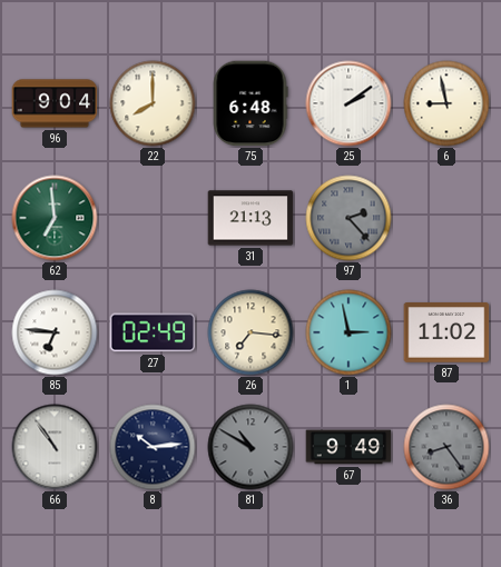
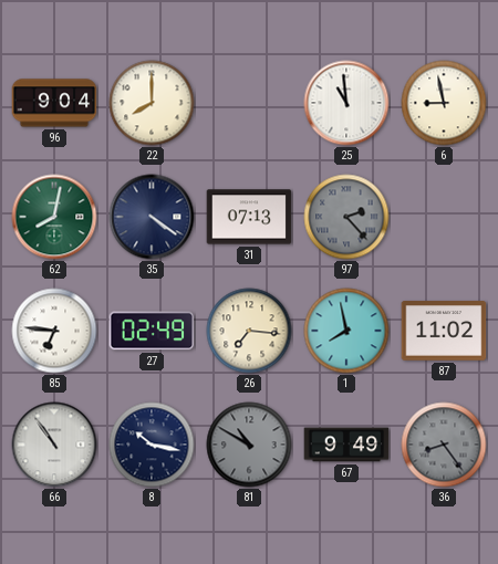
75: 6:48 -> none (250, 103)
25: 2:09 -> 10:59 (346, 103)
62: 6:59 -> 8:02 (54, 217)
35: none -> 4:21 (152, 217)
31: 21:13 -> 07:13 (249, 217)
1: 2:58 -> 7:58 (346, 331)
8: 10:14 -> 10:17 (152, 445)
